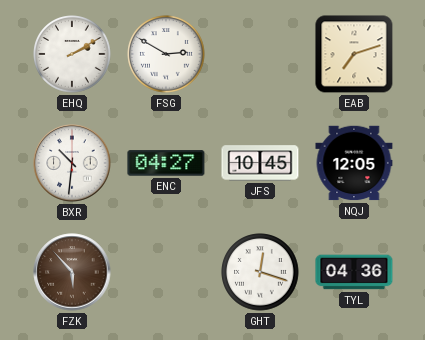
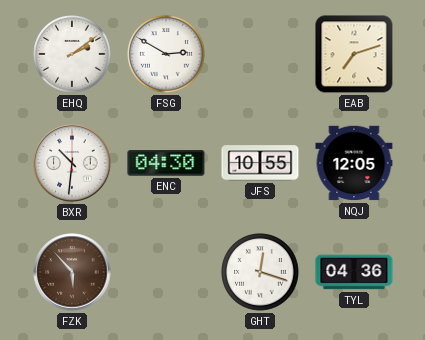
EHQ: 2:10 -> 2:09 (72, 54)
ENC: 04:27 -> 04:30 (166, 163)
JFS: 10:45 -> 10:55 (260, 163)
